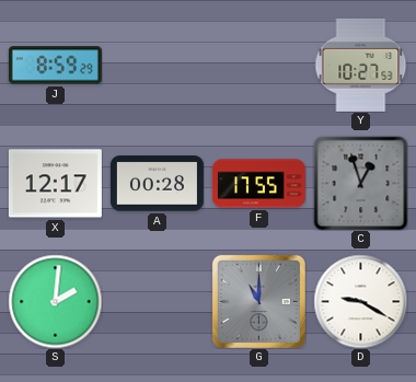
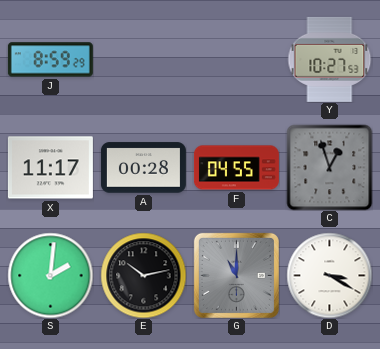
X: 12:17 -> 11:17 (50, 168)
F: 17:55 -> 04:55 (236, 168)
E: none -> 10:13 (143, 275)
D: 9:20 -> 3:20 (329, 275)
